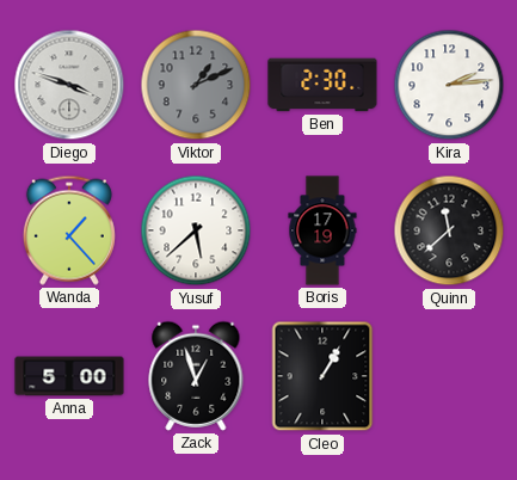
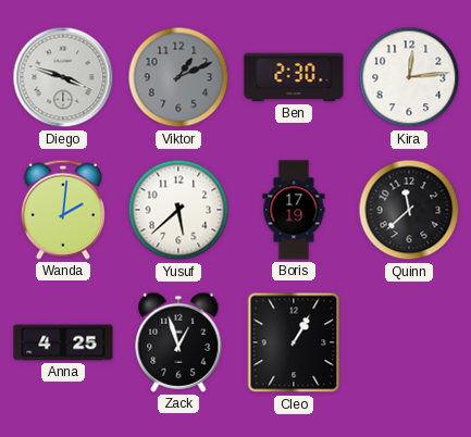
Kira: 2:14 -> 12:14 (409, 77)
Wanda: 1:23 -> 2:01 (63, 210)
Anna: 5:00 -> 4:25 (63, 342)
